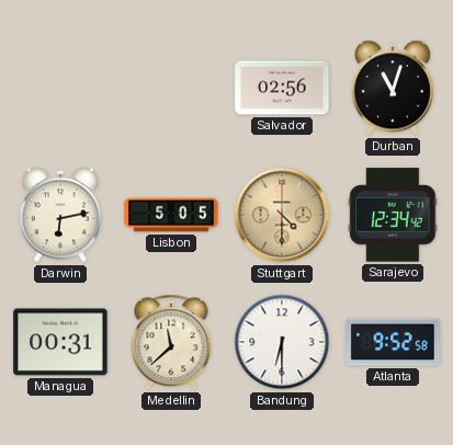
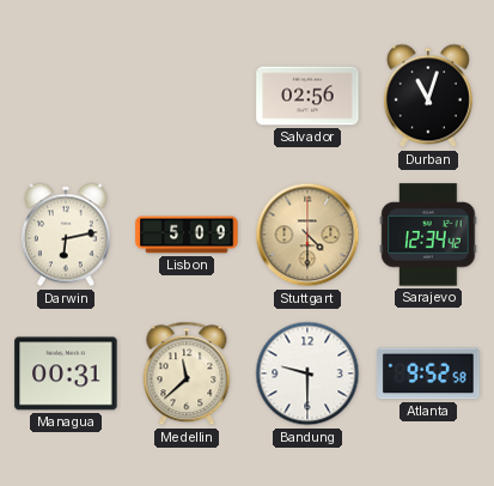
Lisbon: 5:05 -> 5:09 (187, 235)
Bandung: 6:30 -> 9:30 (307, 373)
